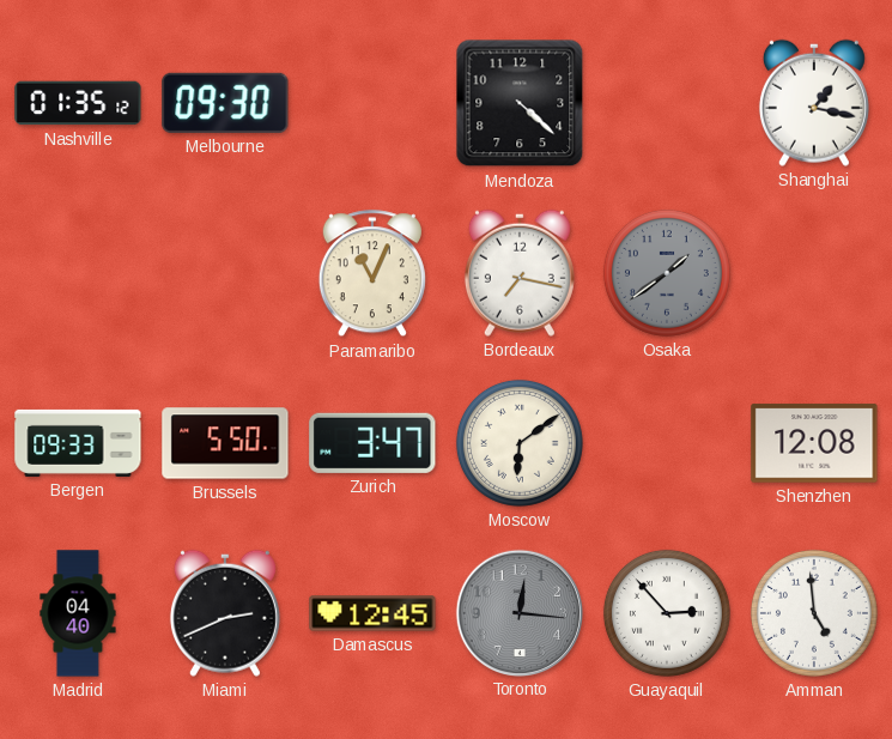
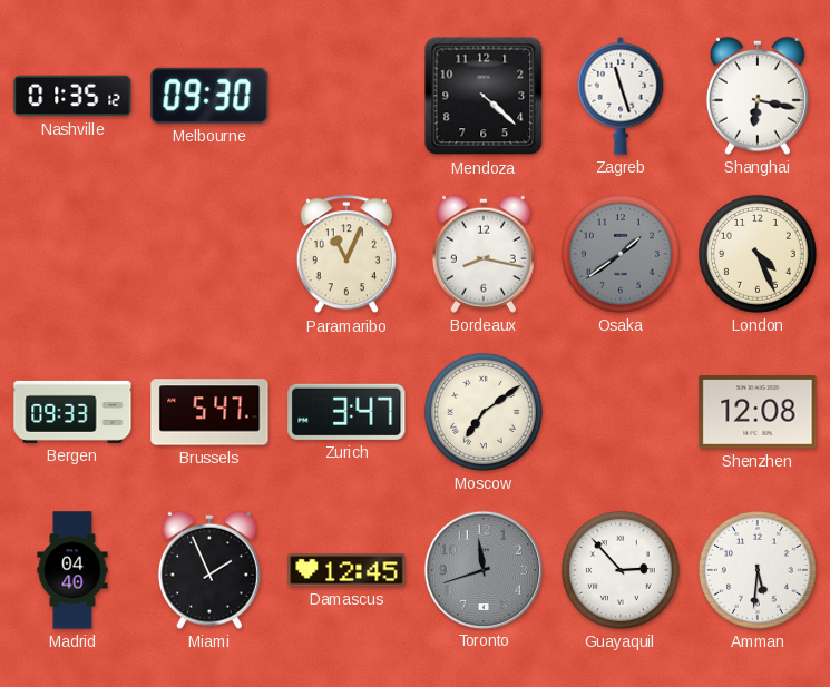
Zagreb: none -> 11:27 (621, 97)
Shanghai: 1:17 -> 6:17 (758, 96)
Bordeaux: 7:17 -> 8:17 (484, 254)
London: none -> 4:26 (758, 254)
Brussels: 5:50 -> 5:47 (209, 412)
Moscow: 6:09 -> 7:09 (484, 412)
Miami: 2:41 -> 1:56 (209, 570)
Toronto: 12:16 -> 11:42 (482, 569)
Amman: 4:59 -> 5:31 (758, 570)
